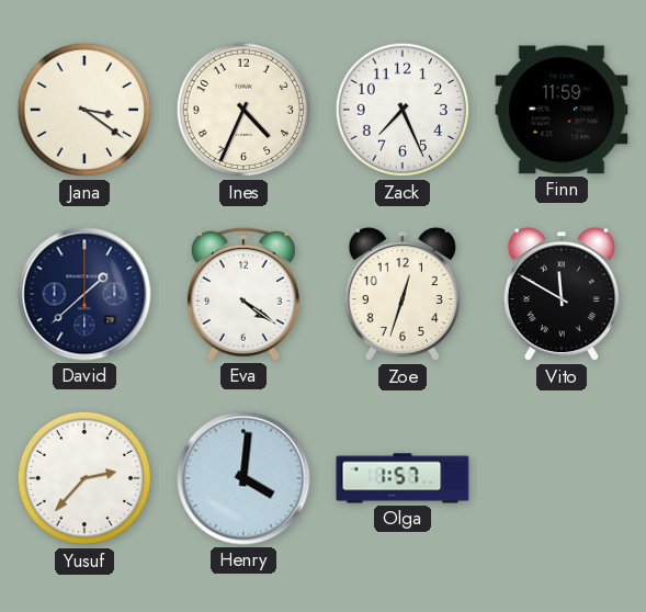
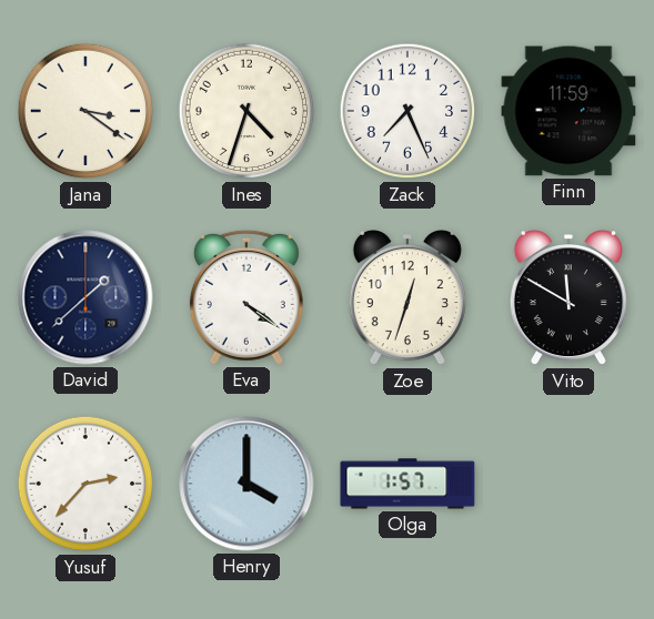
Ines: 4:34 -> 4:33 (246, 111)
Henry: 4:01 -> 4:00 (246, 484)
